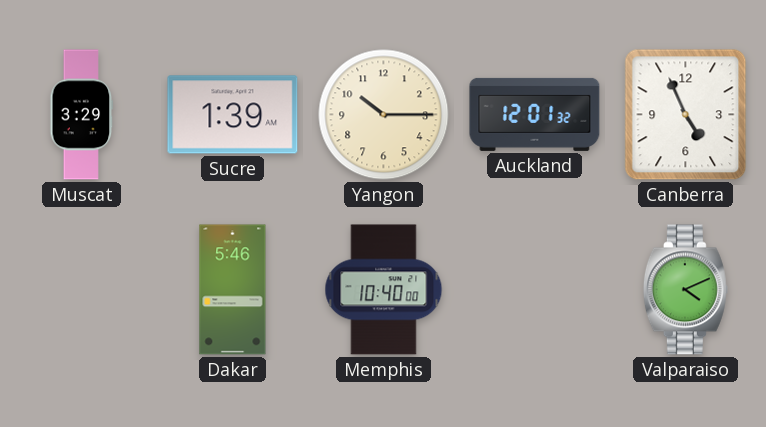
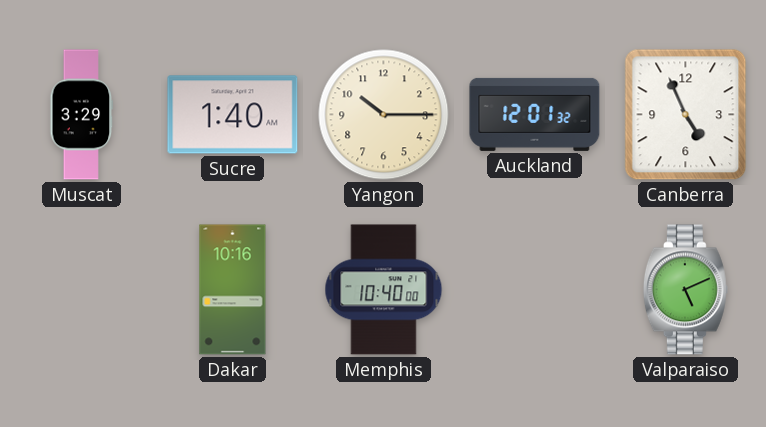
Sucre: 1:39 -> 1:40 (233, 115)
Dakar: 5:46 -> 10:16 (233, 290)
Valparaiso: 4:11 -> 5:11 (685, 290)
